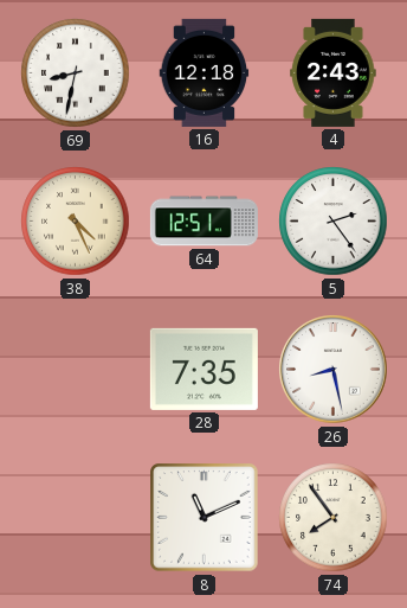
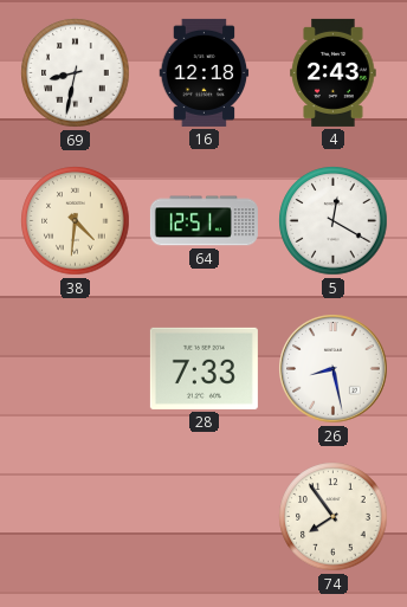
38: 4:26 -> 4:31 (76, 221)
5: 2:24 -> 12:20 (334, 221)
28: 7:35 -> 7:33 (204, 368)
8: 11:11 -> none (205, 518)
